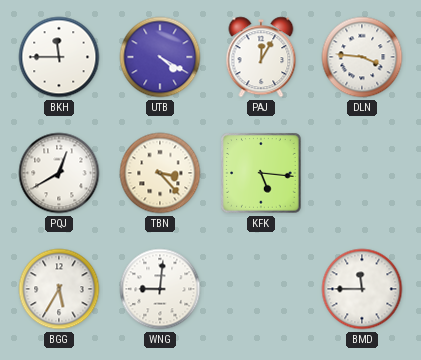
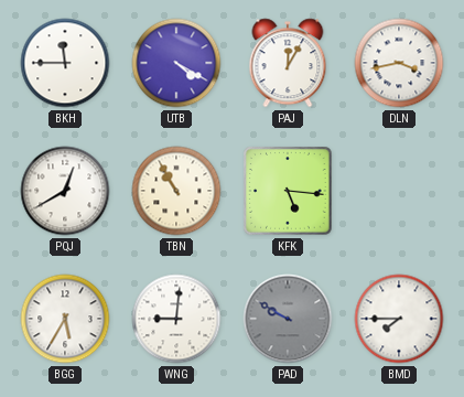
DLN: 3:46 -> 3:43 (399, 63)
TBN: 3:23 -> 10:55 (176, 191)
PAD: none -> 9:50 (288, 319)
BMD: 11:45 -> 7:45 (399, 319)
